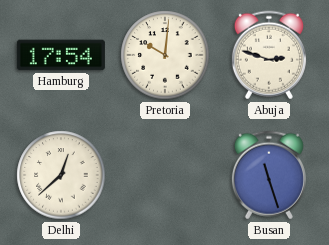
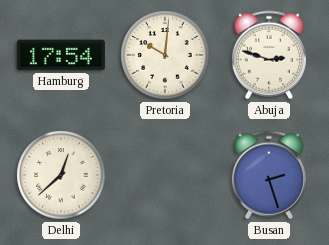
Busan: 11:27 -> 2:27 (269, 175)
